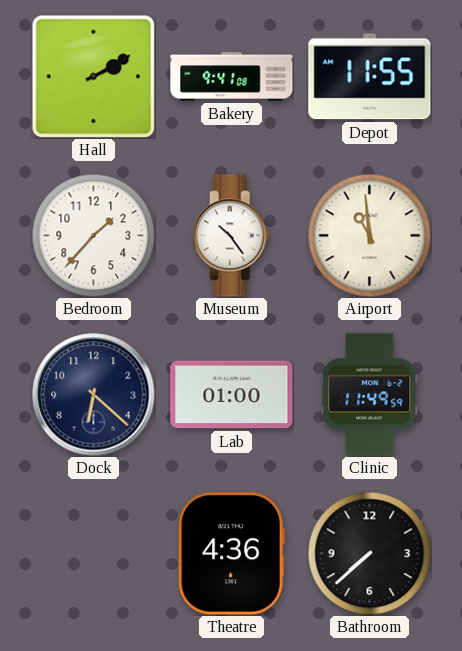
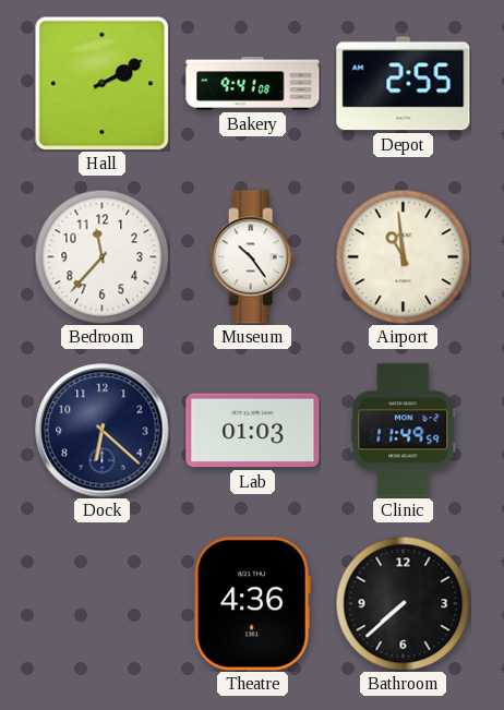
Depot: 11:55 -> 2:55 (404, 84)
Bedroom: 1:37 -> 11:37 (101, 256)
Lab: 01:00 -> 01:03 (253, 431)
